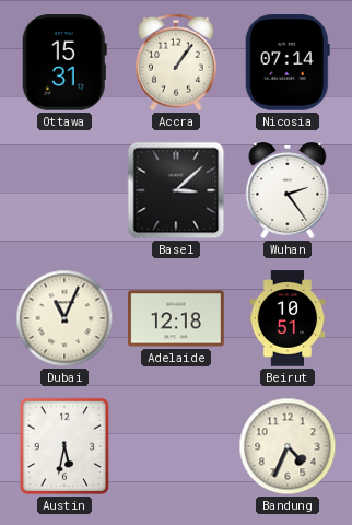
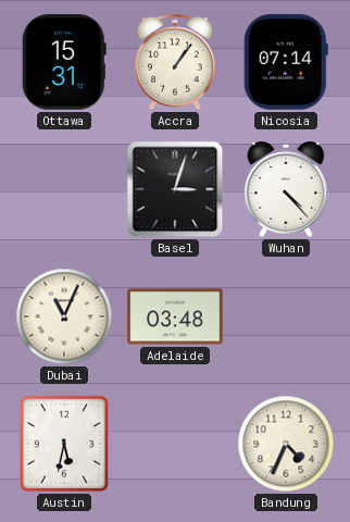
Basel: 3:08 -> 3:03 (175, 189)
Wuhan: 2:24 -> 4:23 (286, 190)
Adelaide: 12:18 -> 03:48 (175, 316)
Beirut: 10:51 -> none (288, 318)
